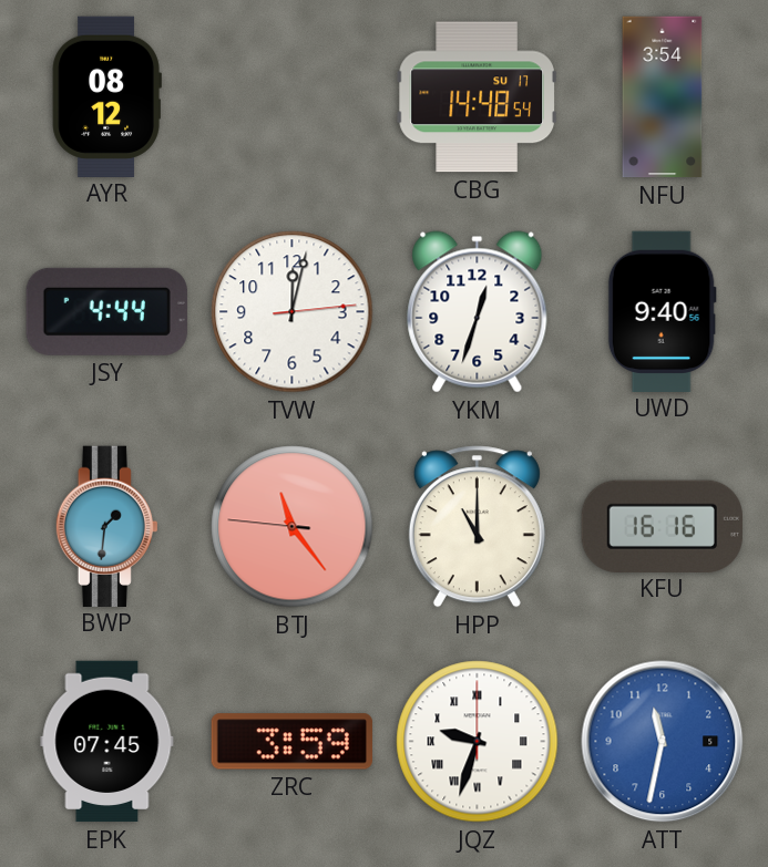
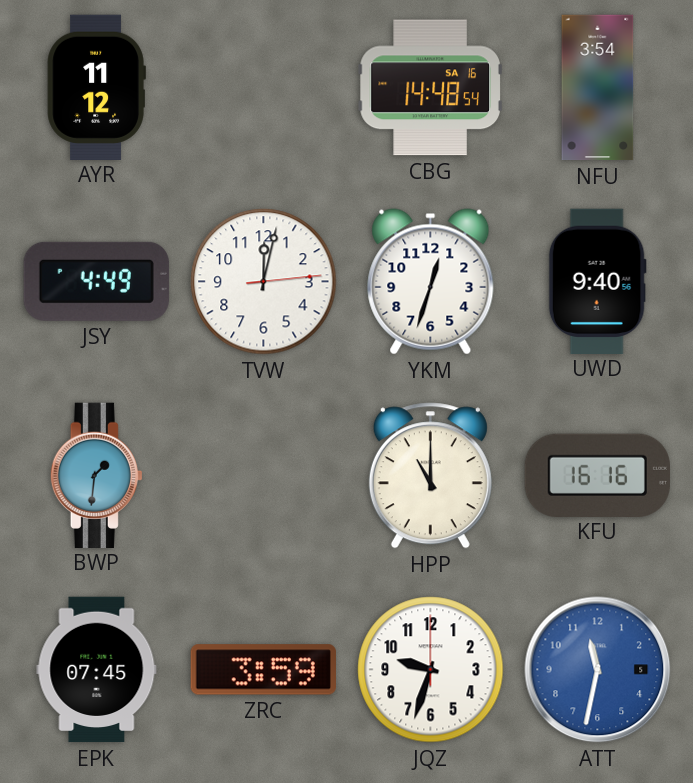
AYR: 08:12 -> 11:12 (96, 87)
CBG date: SU 17 -> SA 16 (430, 88)
JSY: 4:44 -> 4:49 (96, 281)
BTJ: 11:23 -> none (293, 527)
JQZ numerals: Roman -> Arabic (431, 670)
